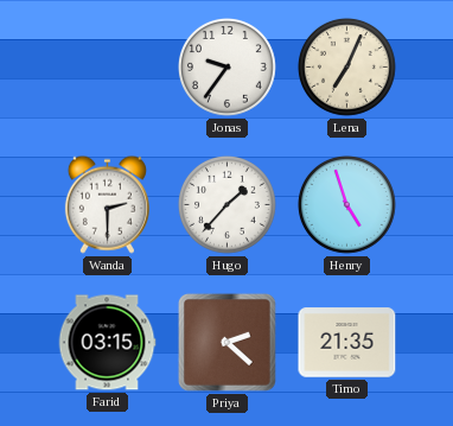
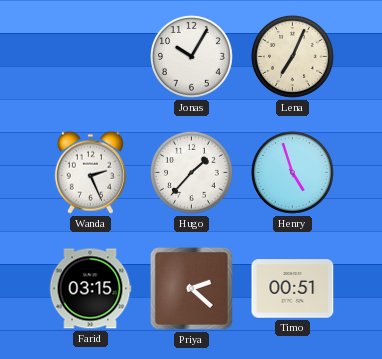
Jonas: 9:36 -> 10:05 (191, 56)
Wanda: 2:30 -> 2:26 (90, 172)
Timo: 21:35 -> 00:51 (293, 289)
